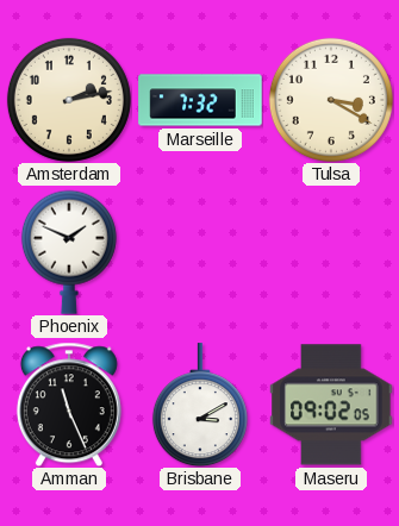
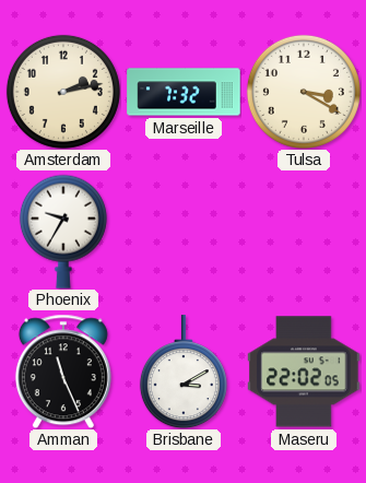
Phoenix: 1:49 -> 9:35 (63, 232)
Maseru: 09:02 -> 22:02 (304, 372)
